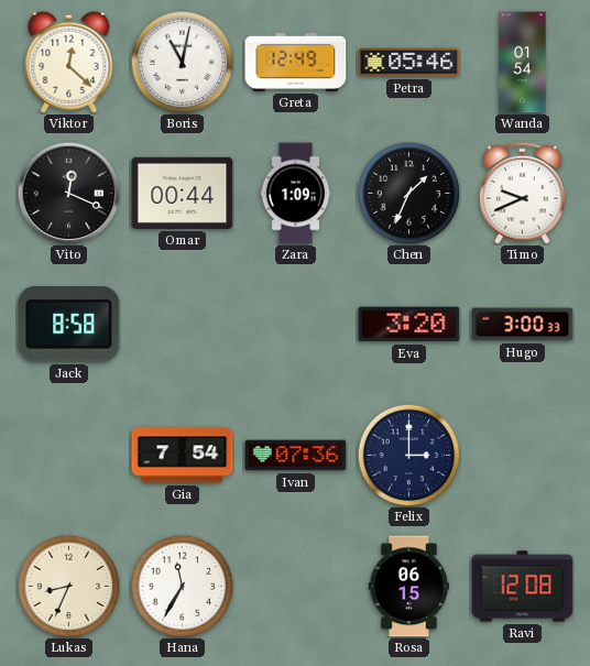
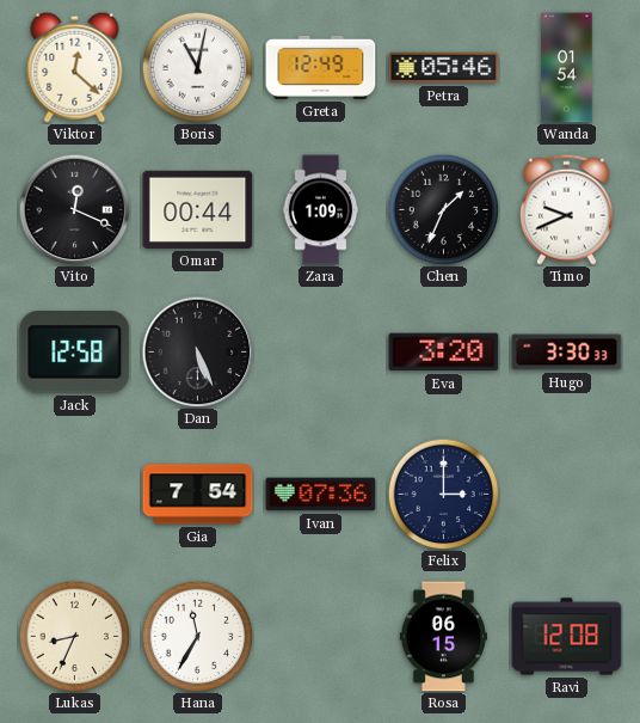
Jack: 8:58 -> 12:58 (75, 353)
Dan: none -> 5:26 (197, 351)
Hugo: 3:00 -> 3:30 (567, 353)
